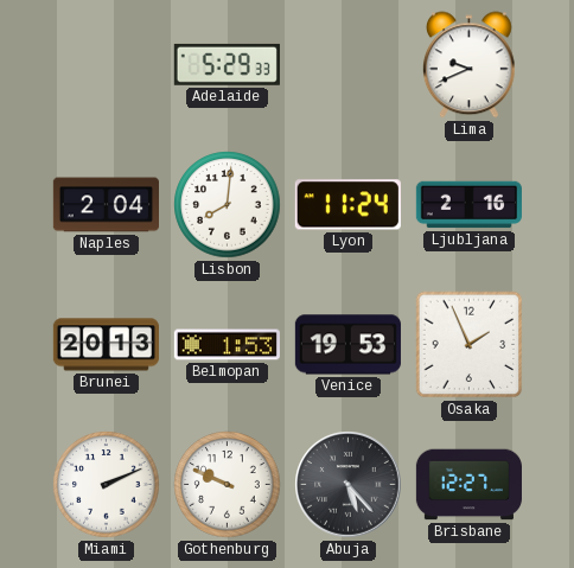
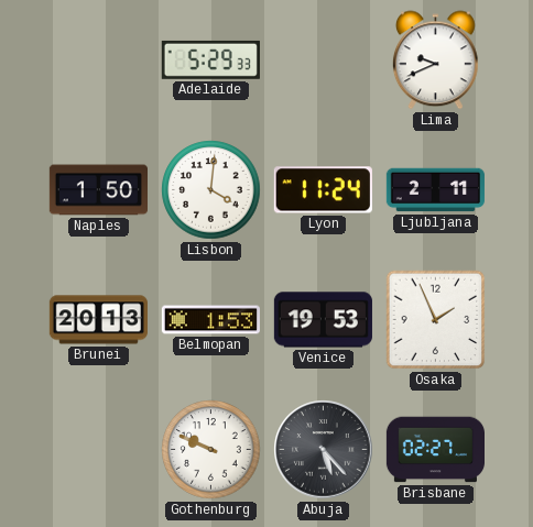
Naples: 2:04 -> 1:50 (98, 190)
Lisbon: 8:01 -> 4:01 (211, 190)
Ljubljana: 2:16 -> 2:11 (435, 190)
Miami: 2:11 -> none (107, 485)
Brisbane: 12:27 -> 02:27 (435, 450)
